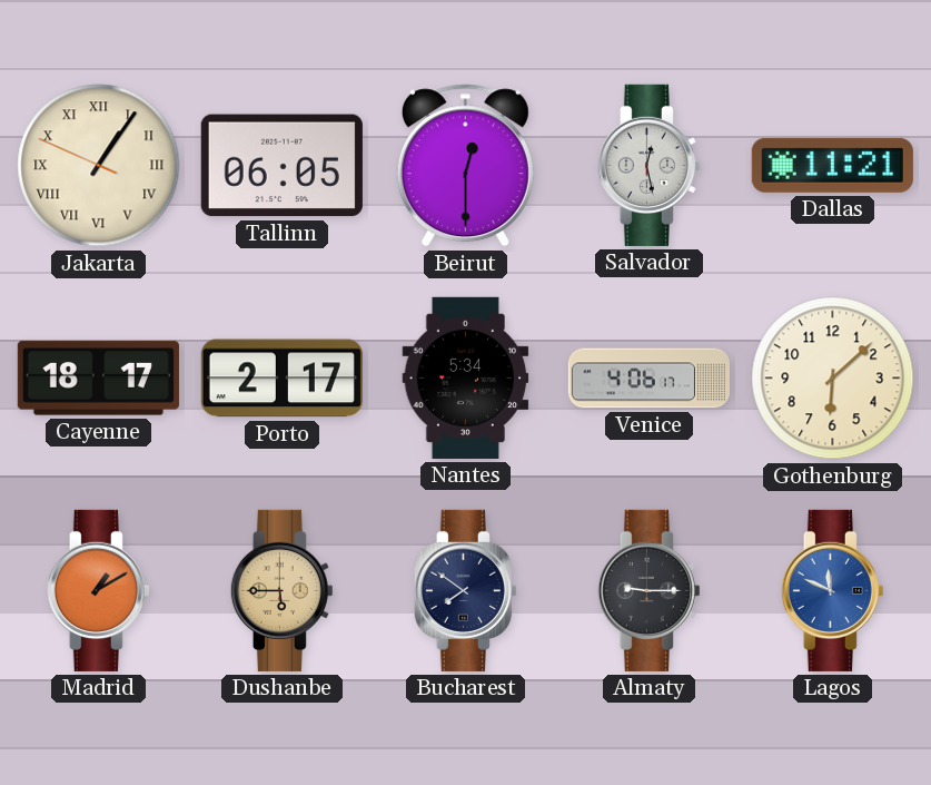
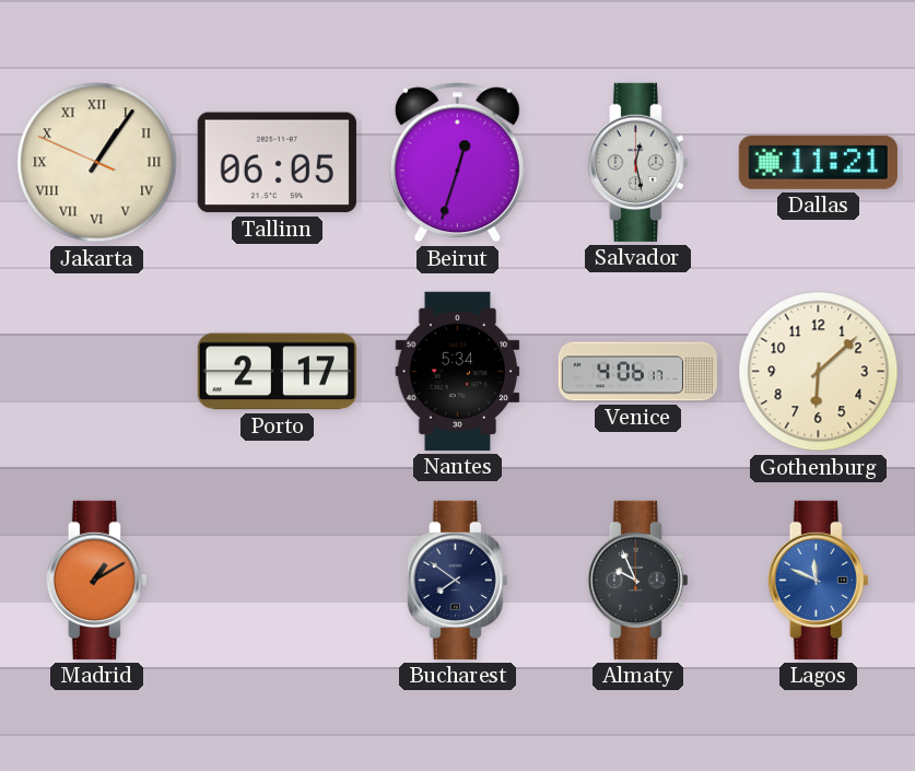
Beirut: 12:30 -> 12:33 (457, 163)
Cayenne: 18:17 -> none (98, 379)
Dushanbe: 5:45 -> none (281, 590)
Almaty: 9:15 -> 9:56 (637, 580)
